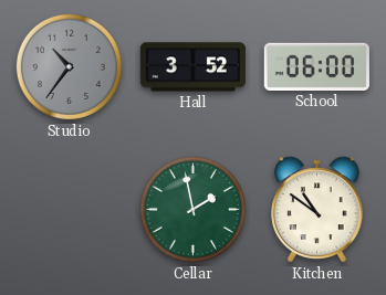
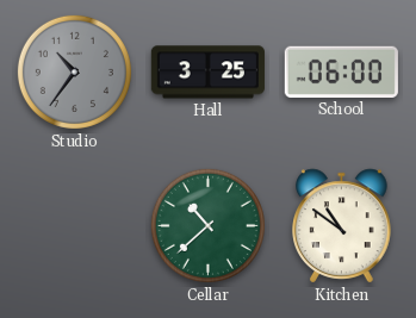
Hall: 3:52 -> 3:25 (207, 73)
Cellar: 1:58 -> 10:38 (207, 225)
